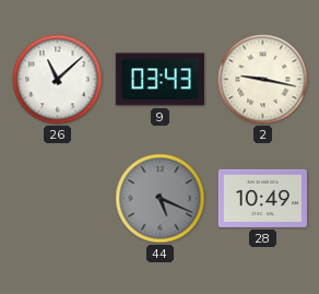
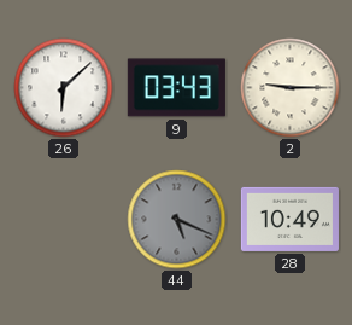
26: 11:08 -> 6:08 (64, 88)
2: 9:17 -> 9:15 (291, 88)
